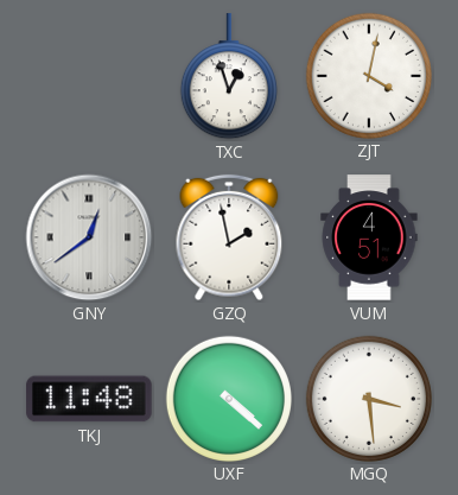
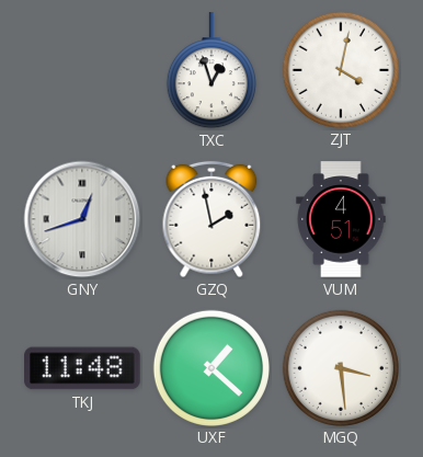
GNY: 12:39 -> 12:42 (82, 219)
UXF: 4:22 -> 1:22 (210, 367)
